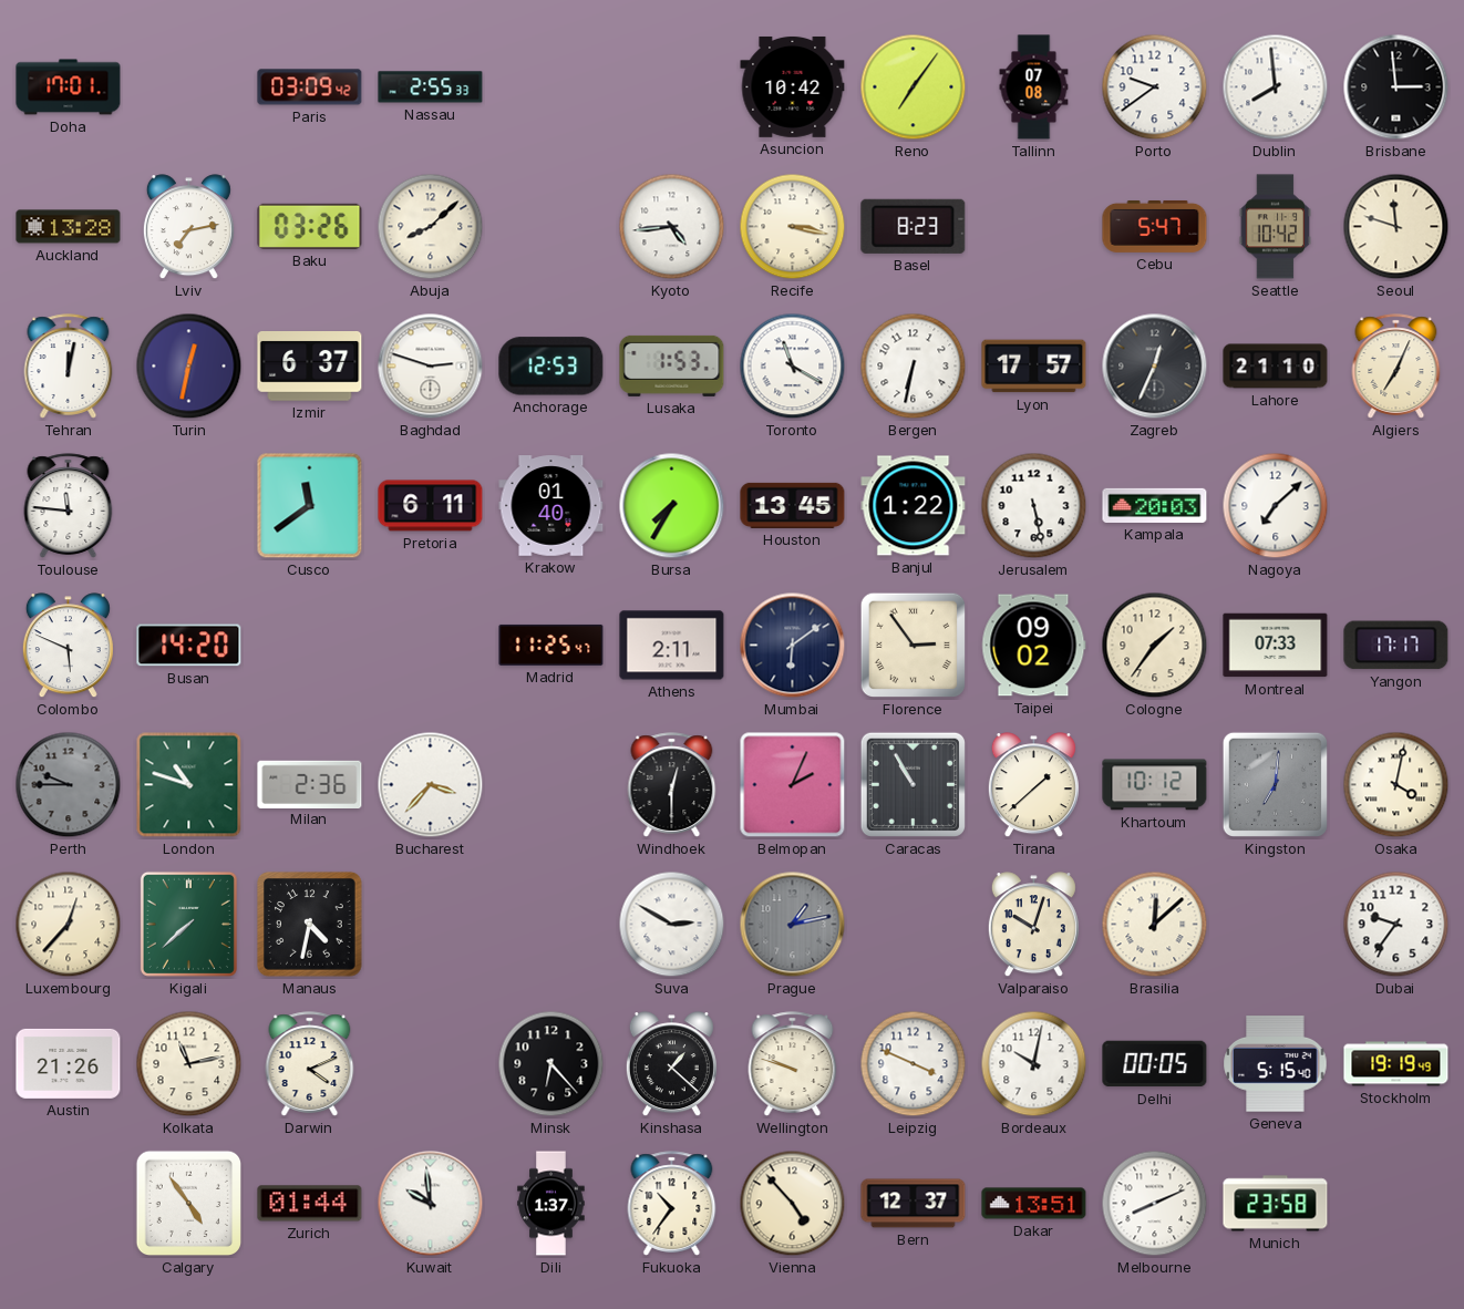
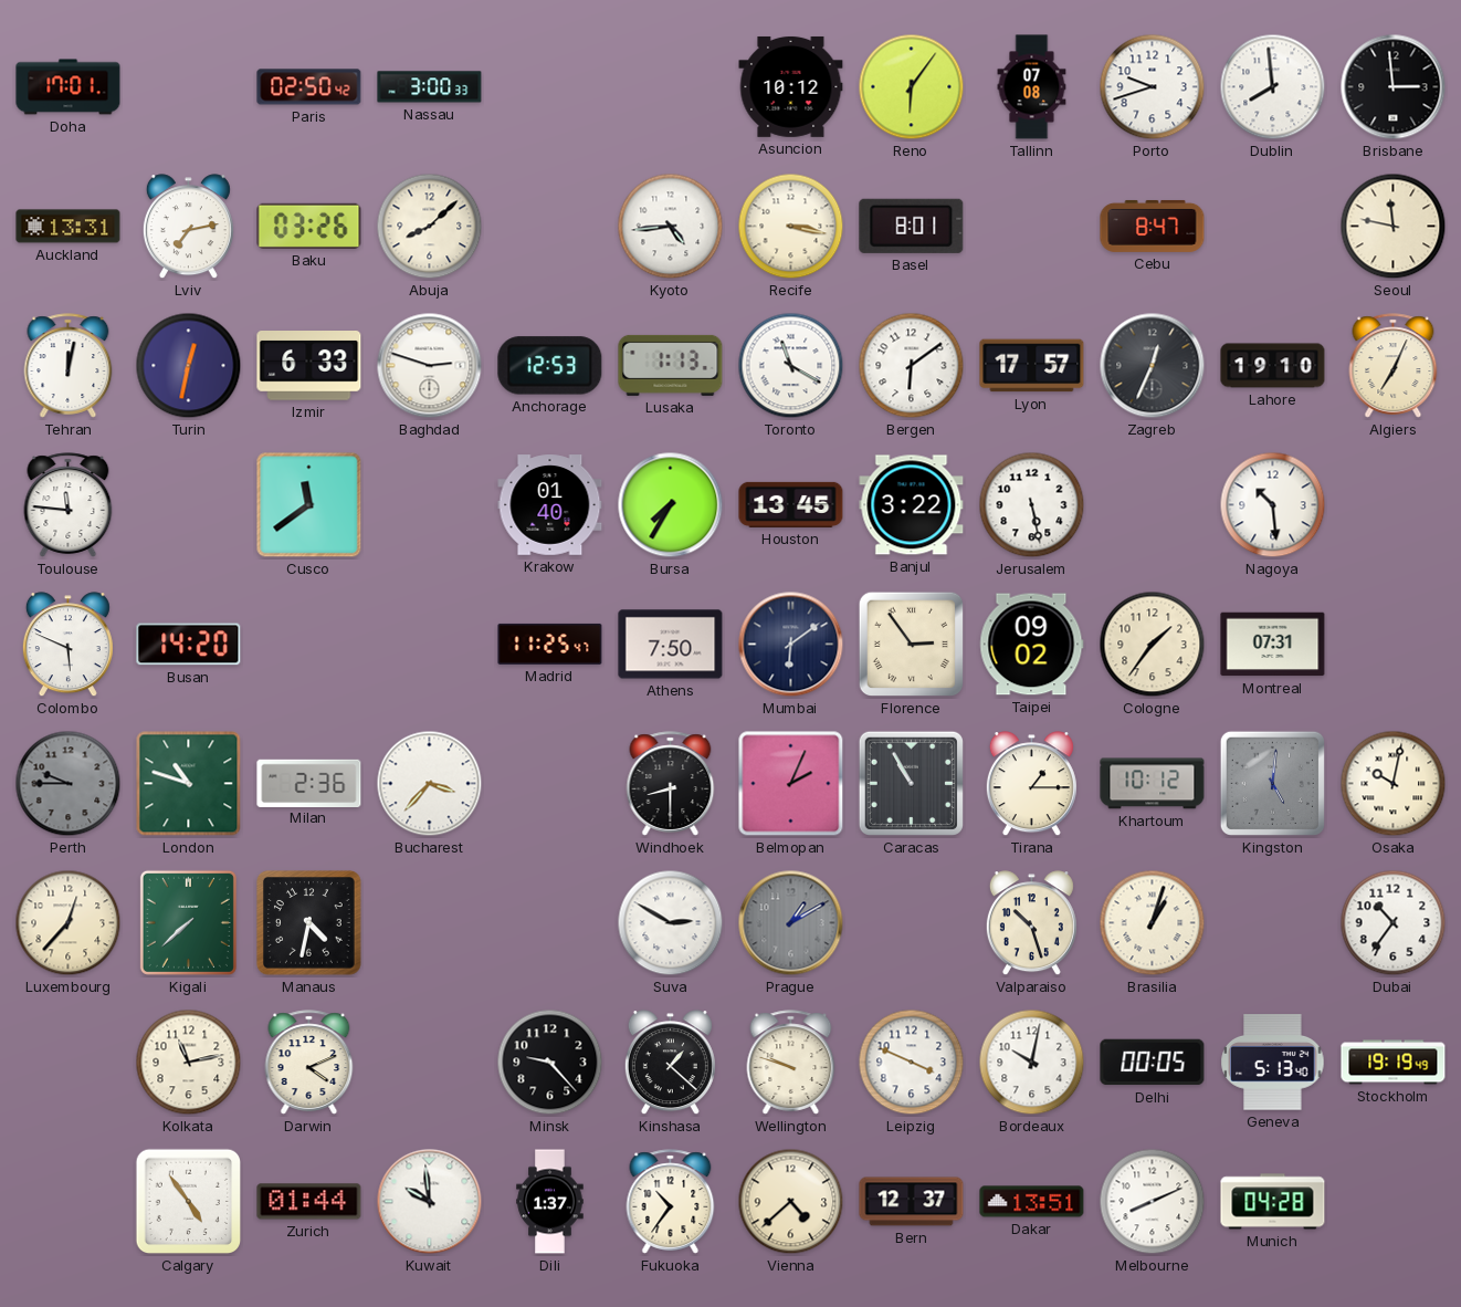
Paris: 03:09 -> 02:50 (309, 87)
Nassau: 2:55 -> 3:00 (430, 87)
Asuncion: 10:42 -> 10:12 (791, 86)
Reno: 7:06 -> 6:06 (912, 87)
Porto: 9:39 -> 9:42 (1153, 87)
Auckland: 13:28 -> 13:31 (69, 227)
Basel: 8:23 -> 8:01 (912, 226)
Cebu: 5:47 -> 8:47 (1153, 226)
Seattle: 10:42 -> none (1275, 227)
Seoul: 11:48 -> 11:47 (1394, 227)
Izmir: 6:37 -> 6:33 (309, 366)
Lusaka: 1:53 -> 1:13 (671, 365)
Bergen: 6:32 -> 6:09 (912, 366)
Lahore: 21:10 -> 19:10 (1273, 366)
Pretoria: 6:11 -> none (431, 506)
Banjul: 1:22 -> 3:22 (912, 505)
Kampala: 20:03 -> none (1155, 505)
Nagoya: 7:08 -> 10:29 (1273, 505)
Athens: 2:11 -> 7:50 (671, 645)
Montreal: 07:33 -> 07:31 (1273, 645)
Yangon: 17:17 -> none (1396, 646)
Windhoek: 12:30 -> 8:30 (671, 784)
Tirana: 1:38 -> 1:15 (1031, 784)
Kingston: 7:01 -> 5:01 (1272, 783)
Osaka: 4:02 -> 10:02 (1394, 784)
Prague: 1:13 -> 1:10 (791, 923)
Valparaiso: 10:03 -> 10:27 (1031, 923)
Brasilia: 12:08 -> 1:03 (1153, 923)
Dubai: 9:36 -> 10:36 (1394, 923)
Austin: 21:26 -> none (69, 1063)
Minsk: 6:23 -> 9:23 (550, 1063)
Geneva: 5:15 -> 5:13 (1273, 1063)
Vienna: 4:53 -> 4:38 (791, 1202)
Munich: 23:58 -> 04:28 (1273, 1202)
